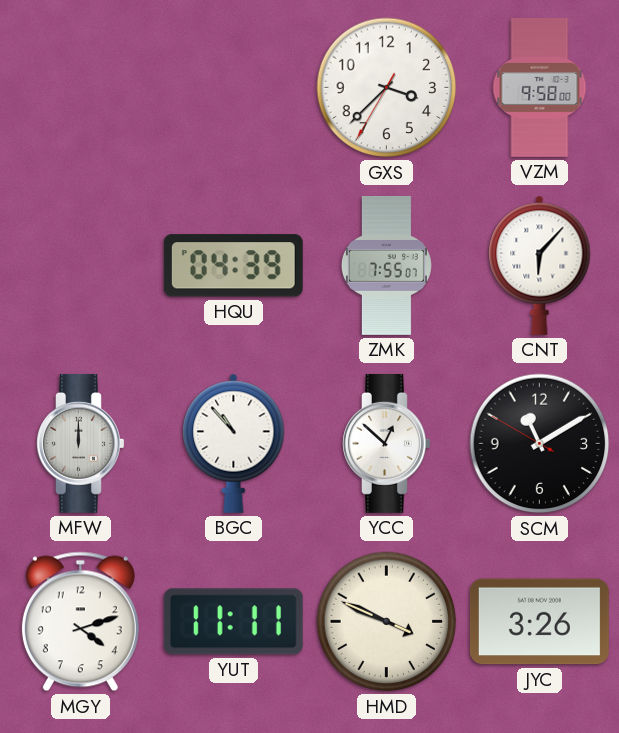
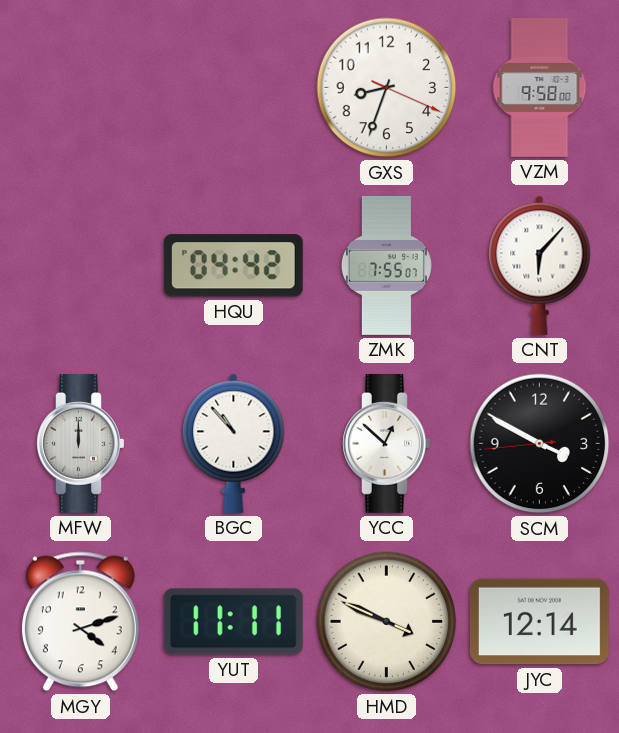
GXS: 3:37 -> 8:33 (387, 88)
HQU: 04:39 -> 04:42 (233, 266)
SCM: 11:09 -> 3:49 (540, 444)
JYC: 3:26 -> 12:14 (539, 622)
